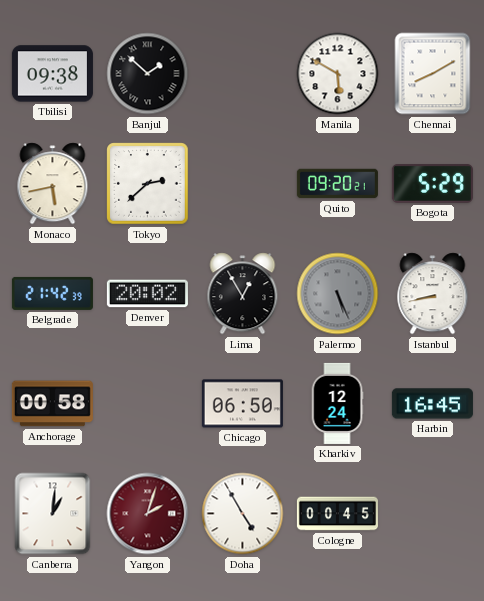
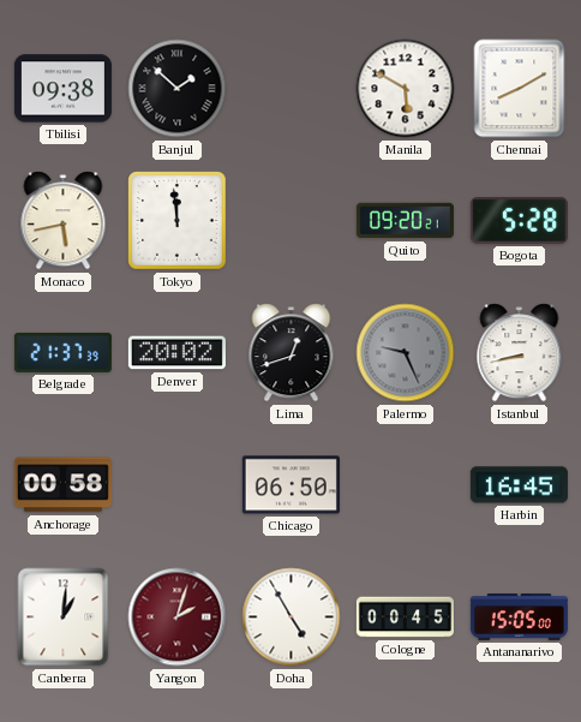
Tokyo: 2:38 -> 11:59 (178, 221)
Bogota: 5:29 -> 5:28 (519, 221)
Belgrade: 21:42 -> 21:37 (62, 352)
Lima: 12:55 -> 12:42 (292, 353)
Palermo: 5:26 -> 9:26 (406, 353)
Kharkiv: 12:24 -> none (337, 403)
Antananarivo: none -> 15:05 (519, 617)
